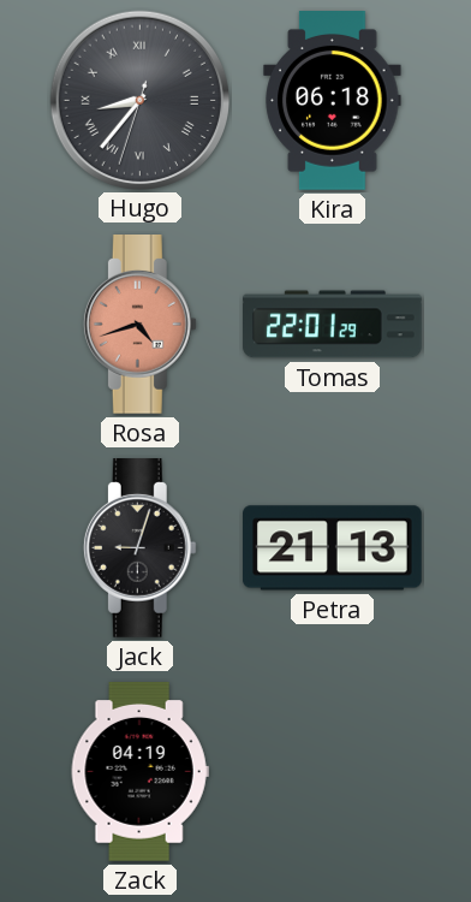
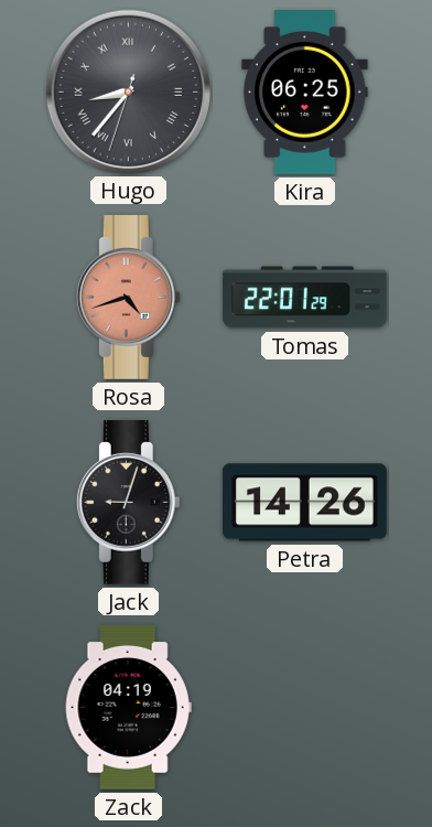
Kira: 06:18 -> 06:25 (305, 93)
Petra: 21:13 -> 14:26 (305, 503)
